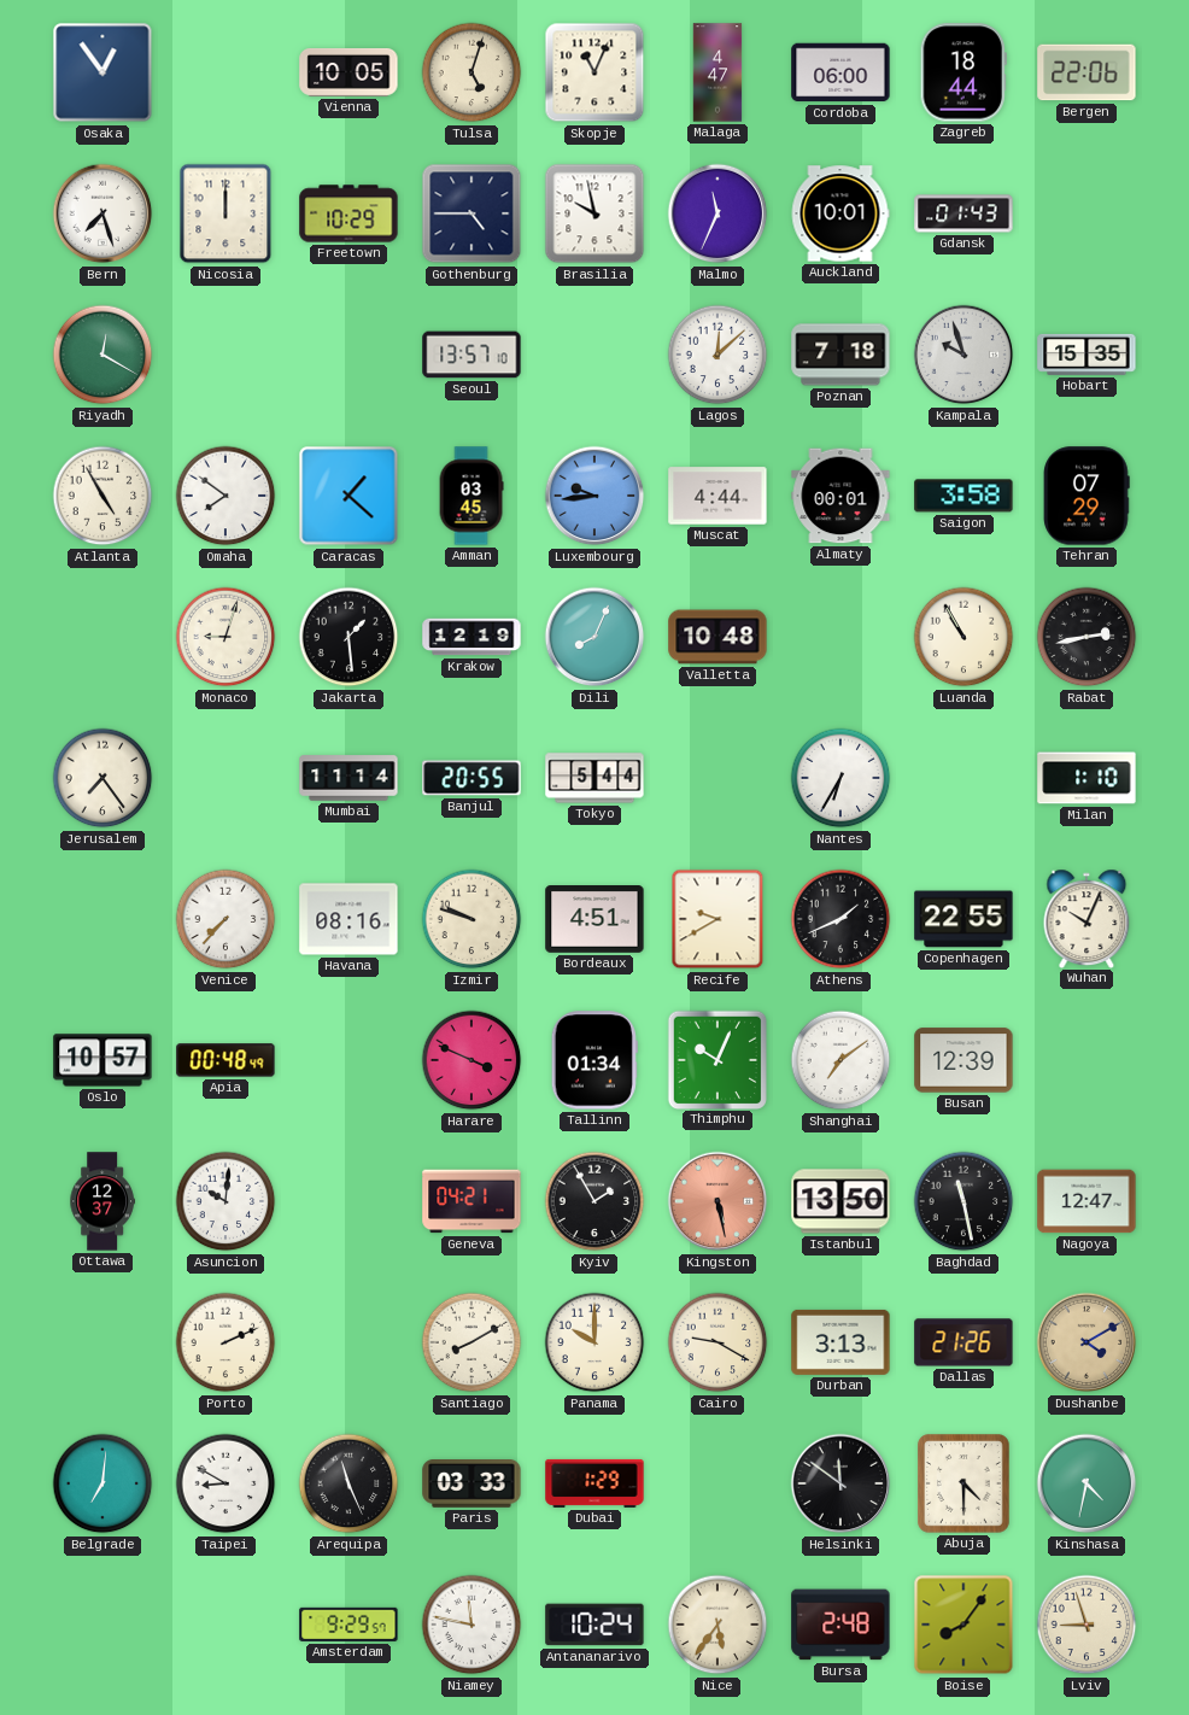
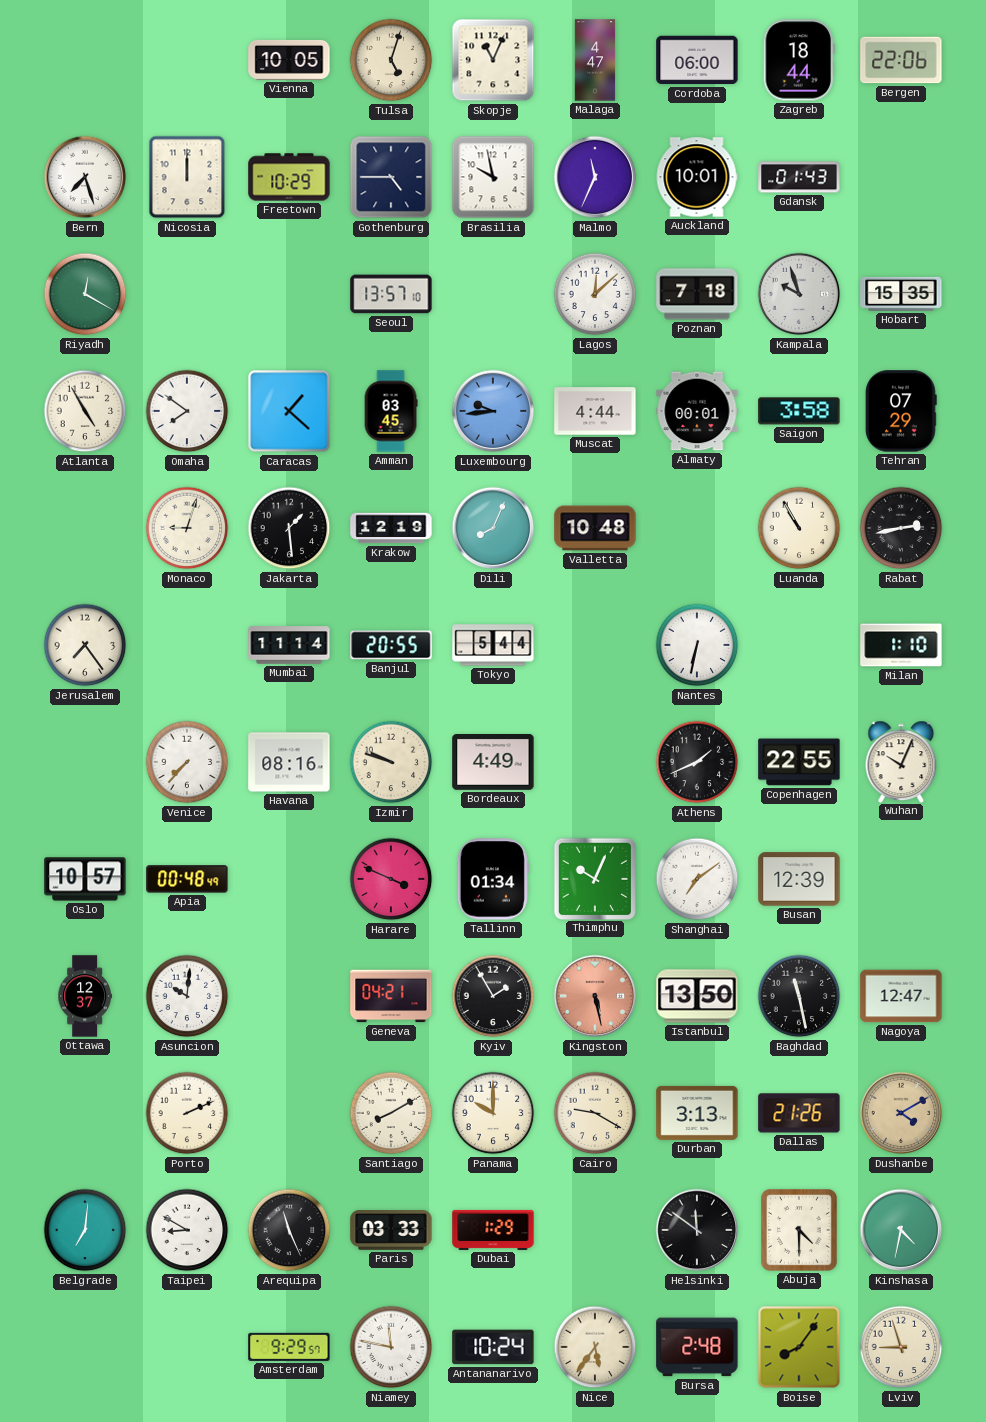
Osaka: 12:54 -> none (102, 72)
Nantes: 6:35 -> 6:32 (697, 645)
Bordeaux: 4:51 -> 4:49 (493, 763)
Recife: 9:40 -> none (717, 919)
